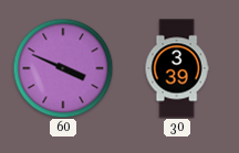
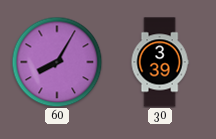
60: 3:49 -> 8:05 (57, 62)
